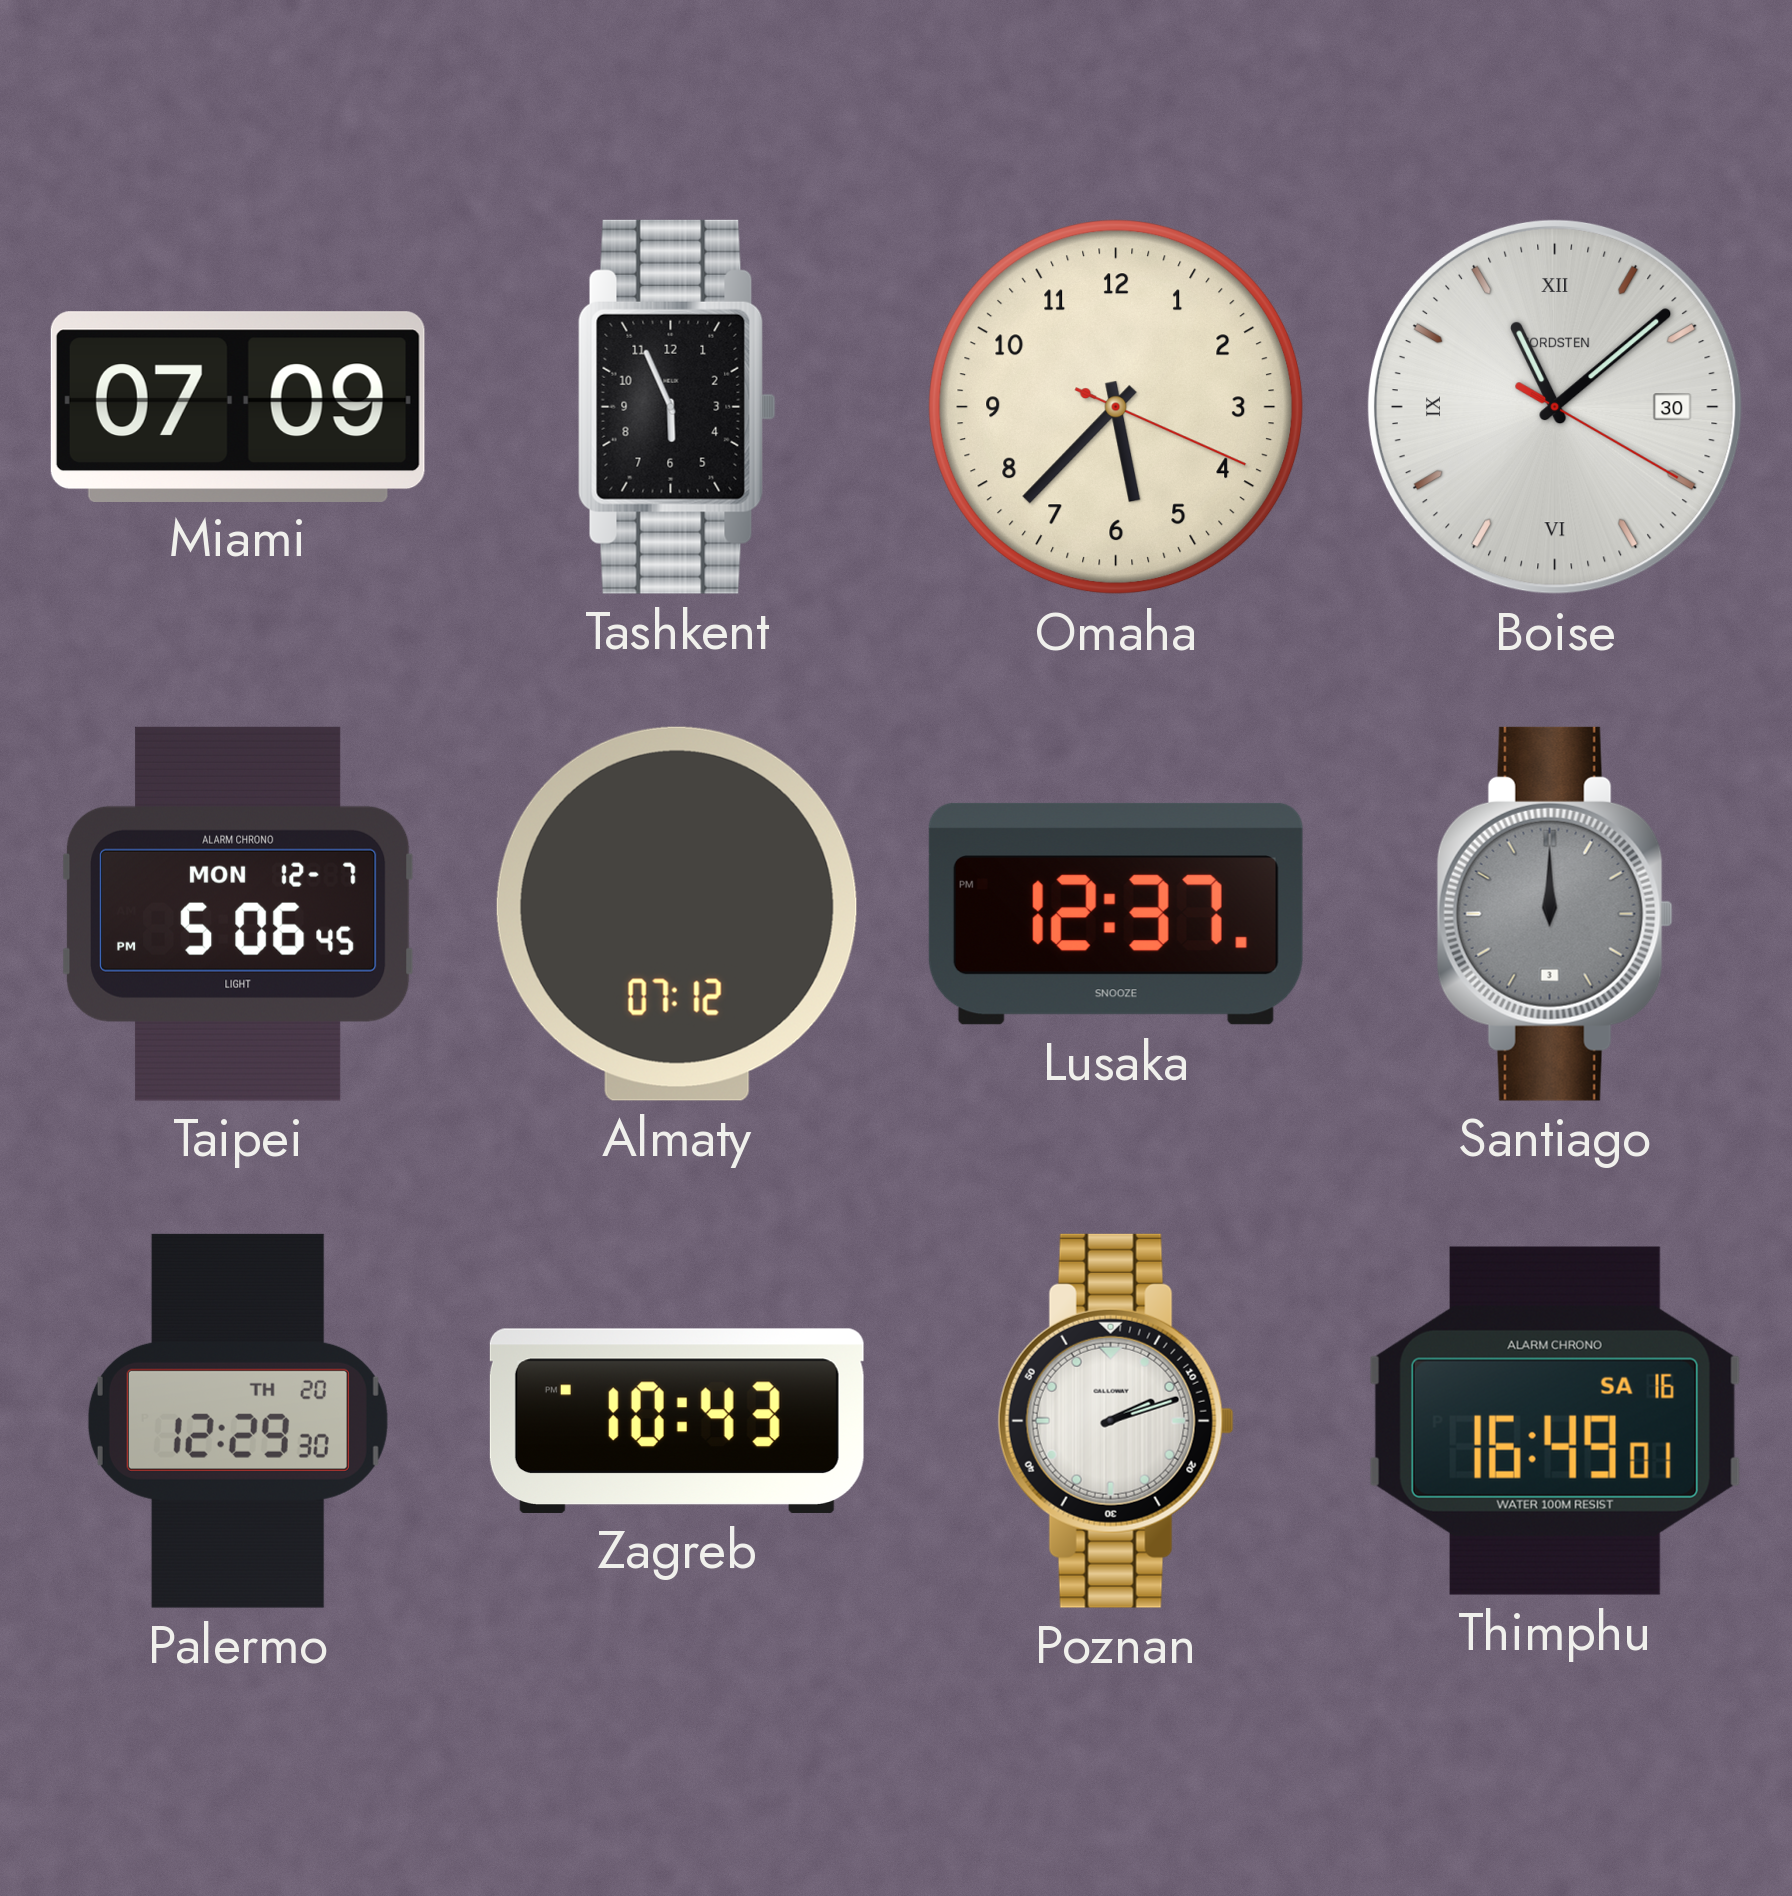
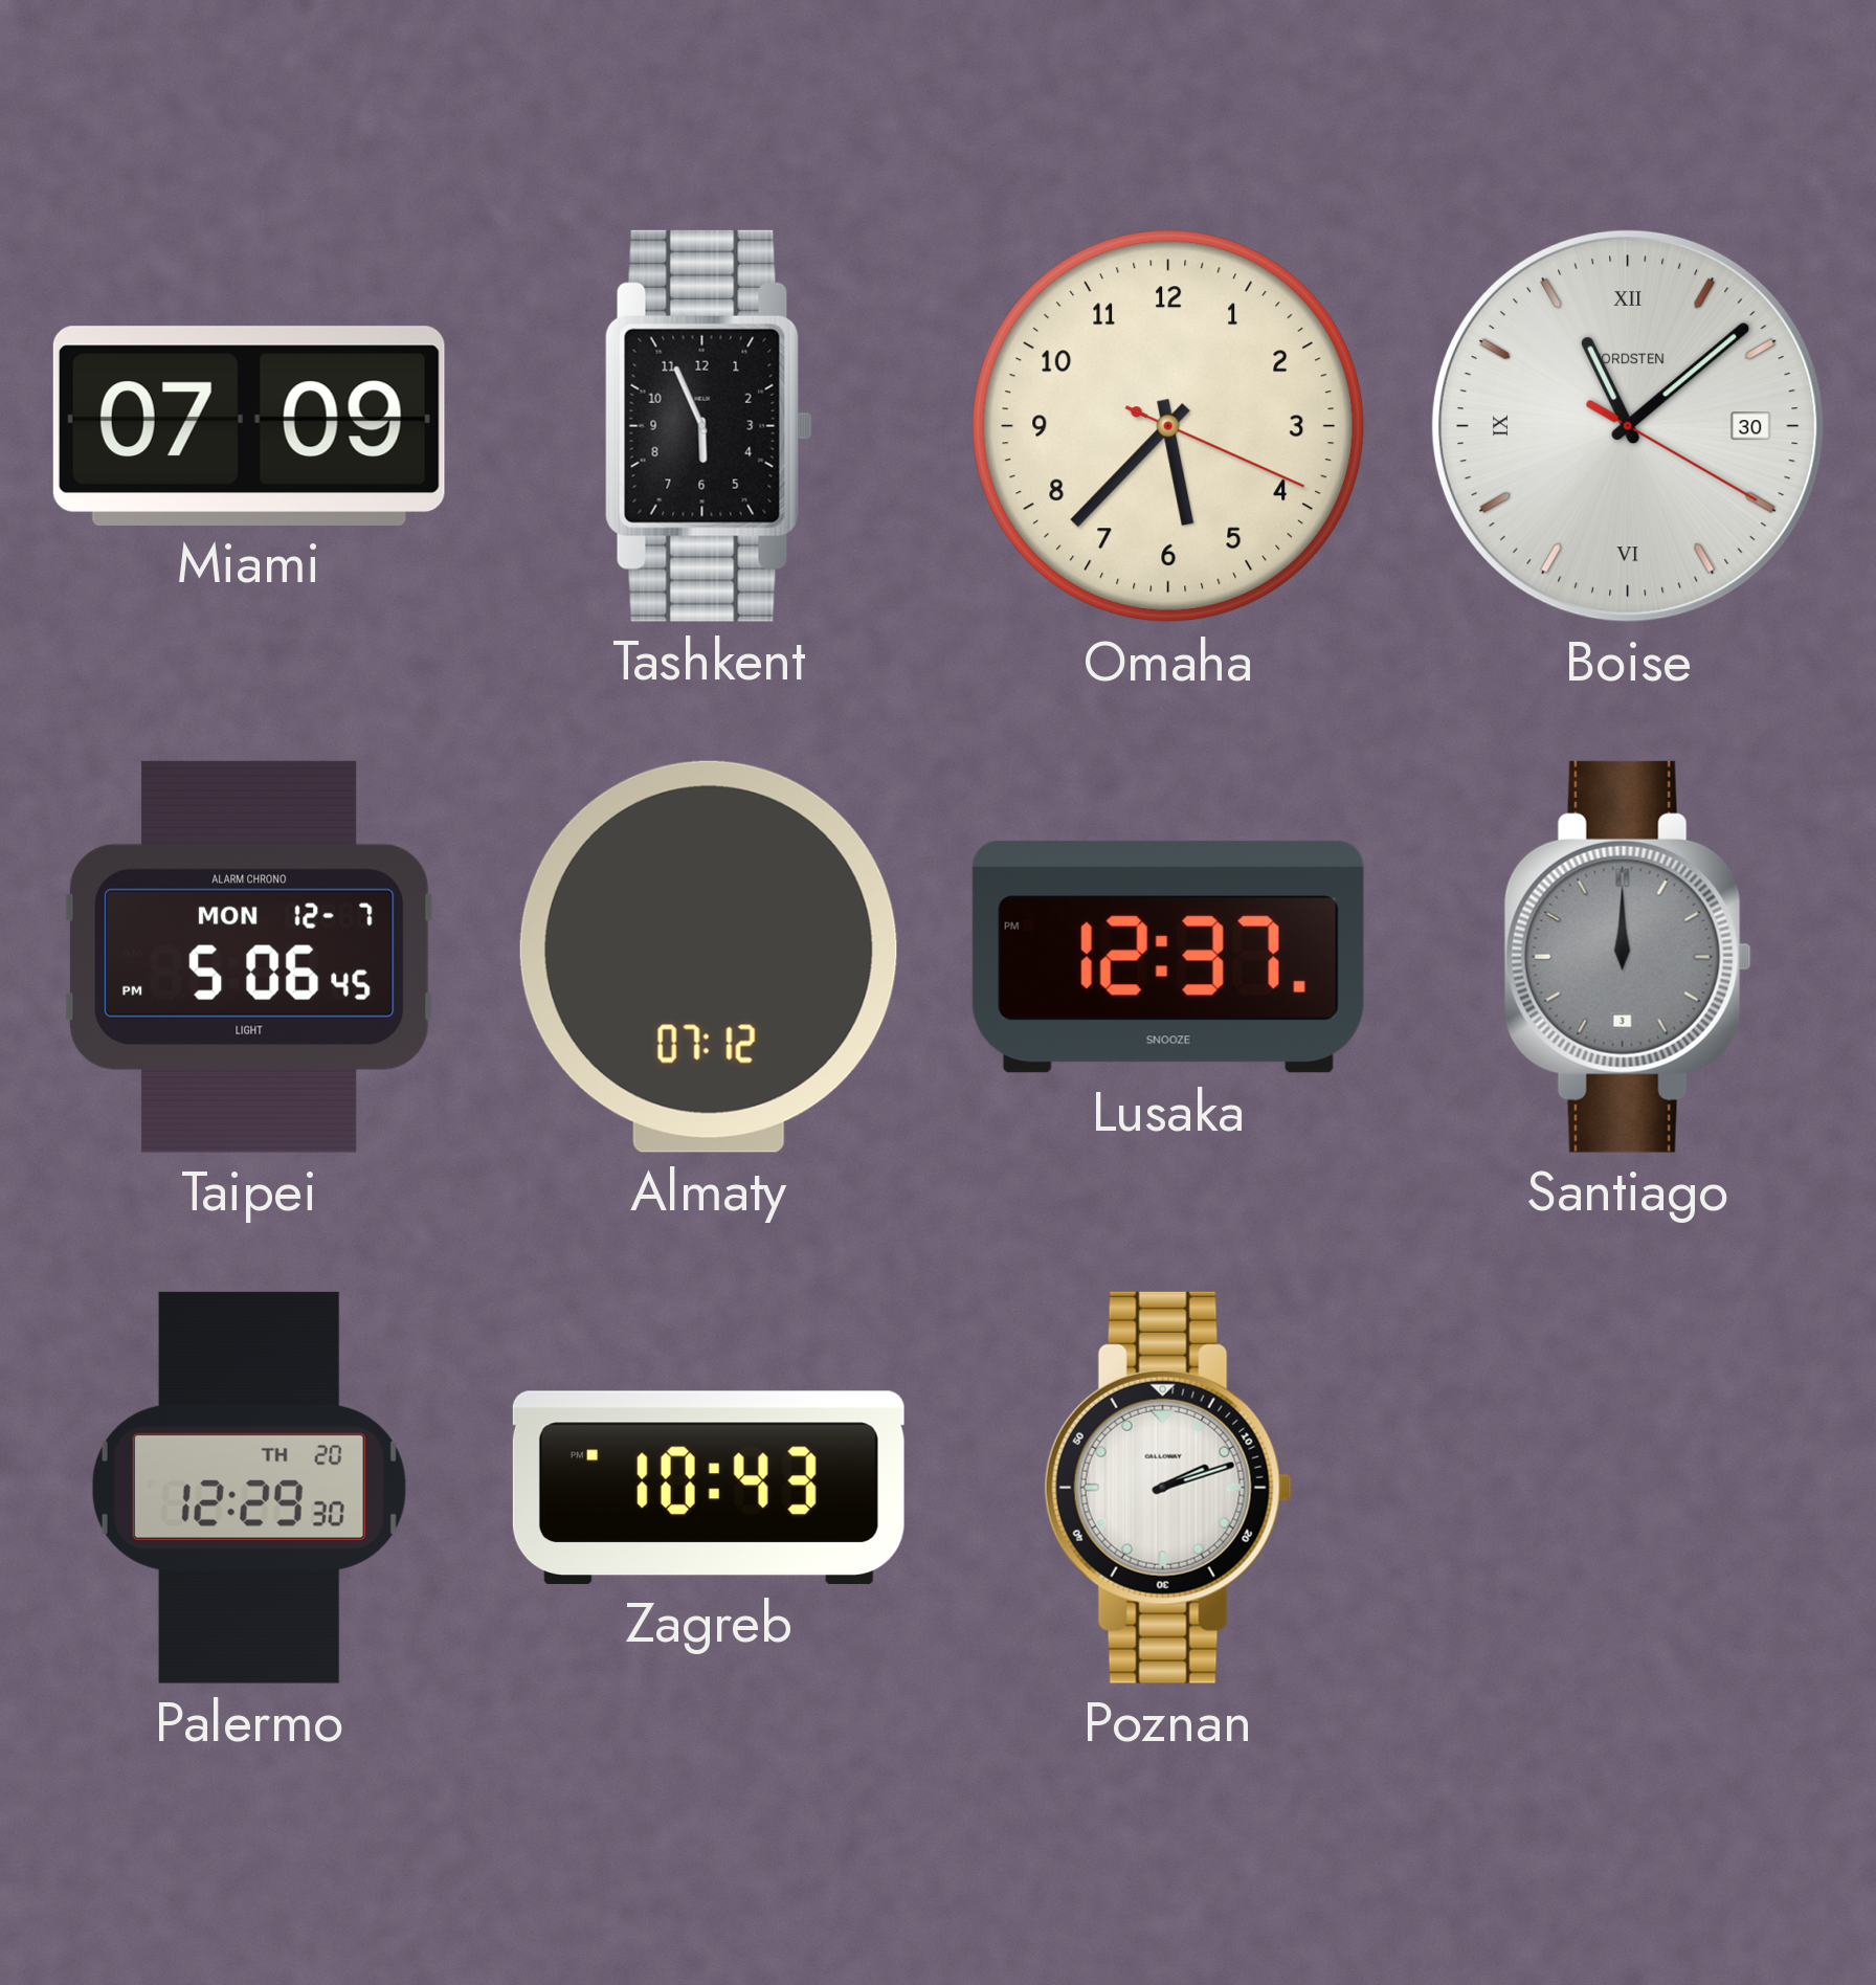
Thimphu: 16:49 -> none (1555, 1421)
